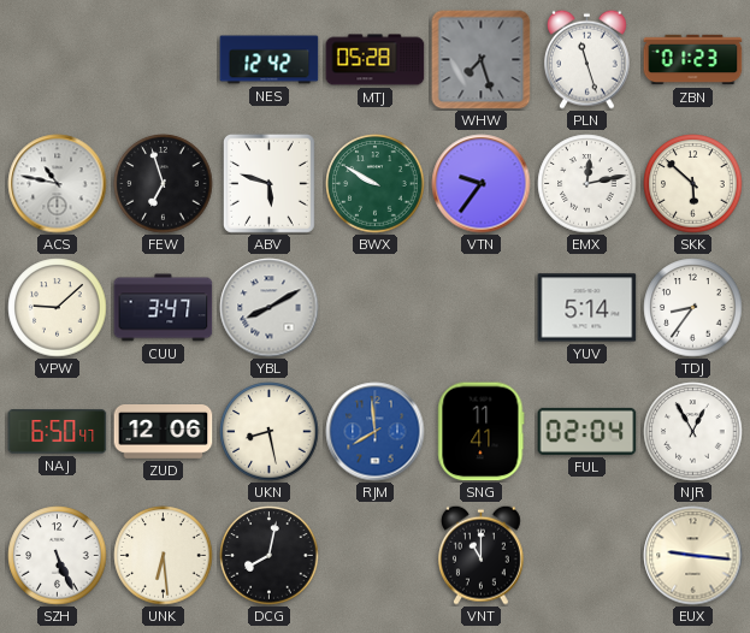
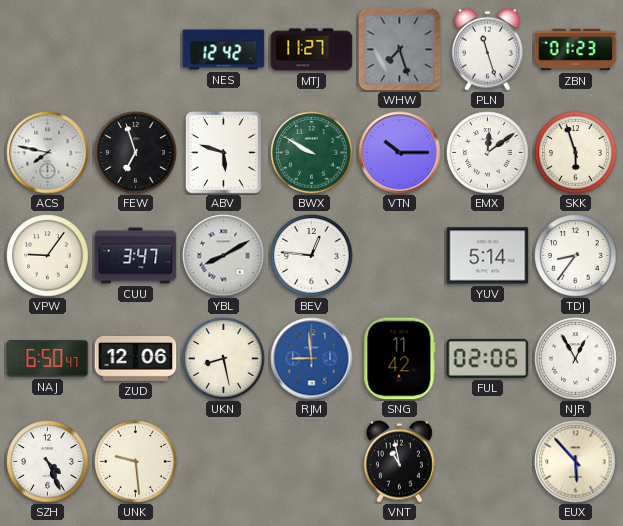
MTJ: 05:28 -> 11:27 (312, 50)
ACS: 10:47 -> 7:47 (48, 153)
VTN: 9:36 -> 10:15 (400, 153)
EMX: 12:13 -> 12:09 (488, 153)
SKK: 5:52 -> 5:57 (576, 153)
VPW: 9:08 -> 9:06 (48, 256)
BEV: none -> 12:46 (312, 256)
RJM: 7:59 -> 8:59 (312, 359)
SNG: 11:41 -> 11:42 (400, 359)
FUL: 02:04 -> 02:06 (488, 358)
SZH: 5:26 -> 4:26 (48, 462)
UNK: 6:29 -> 9:29 (136, 462)
DCG: 8:02 -> none (270, 556)
VNT: 11:00 -> 10:58 (399, 461)
EUX: 9:16 -> 5:53 (576, 462)
